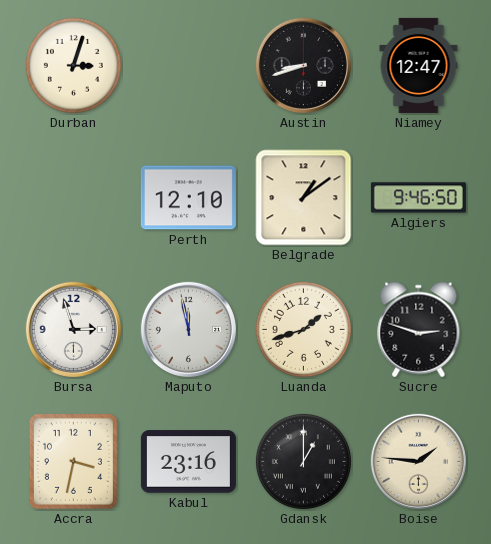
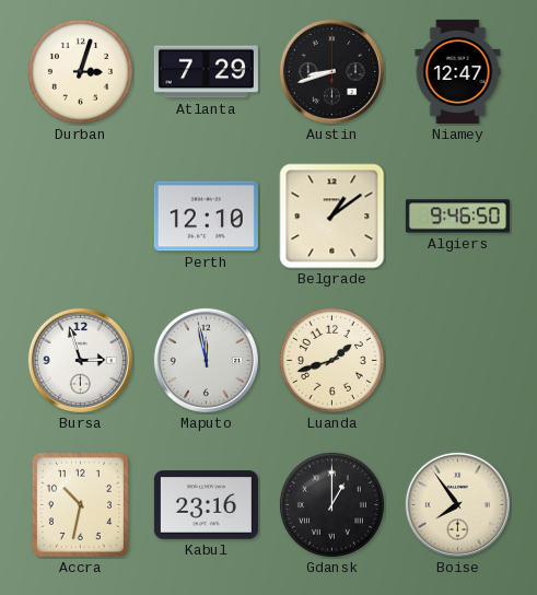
Atlanta: none -> 7:29 (206, 72)
Sucre: 2:48 -> none (419, 330)
Accra: 3:32 -> 10:32 (80, 504)
Boise: 1:46 -> 7:54 (457, 504)
